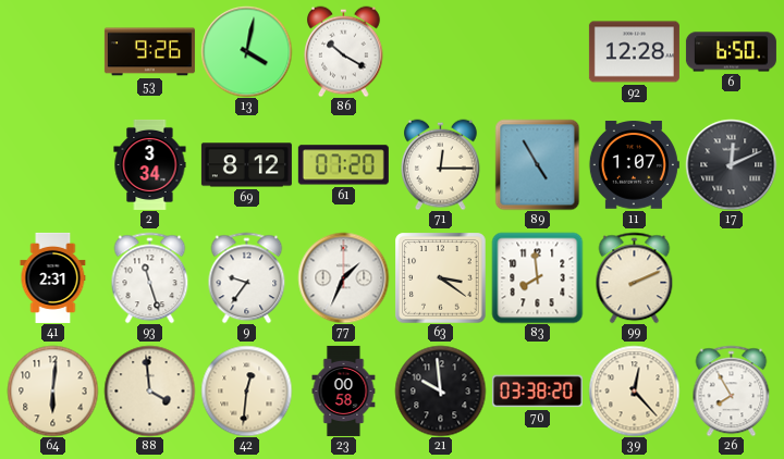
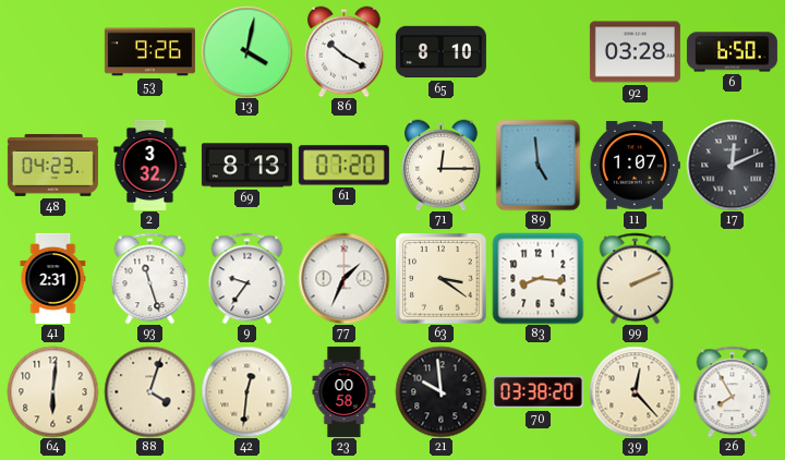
65: none -> 8:10 (440, 52)
92: 12:28 -> 03:28 (635, 52)
48: none -> 04:23 (52, 165)
2: 3:34 -> 3:32 (150, 165)
69: 8:12 -> 8:13 (246, 166)
89: 4:55 -> 4:59 (539, 165)
83: 7:59 -> 8:16 (538, 278)
88: 3:59 -> 4:03 (149, 391)
